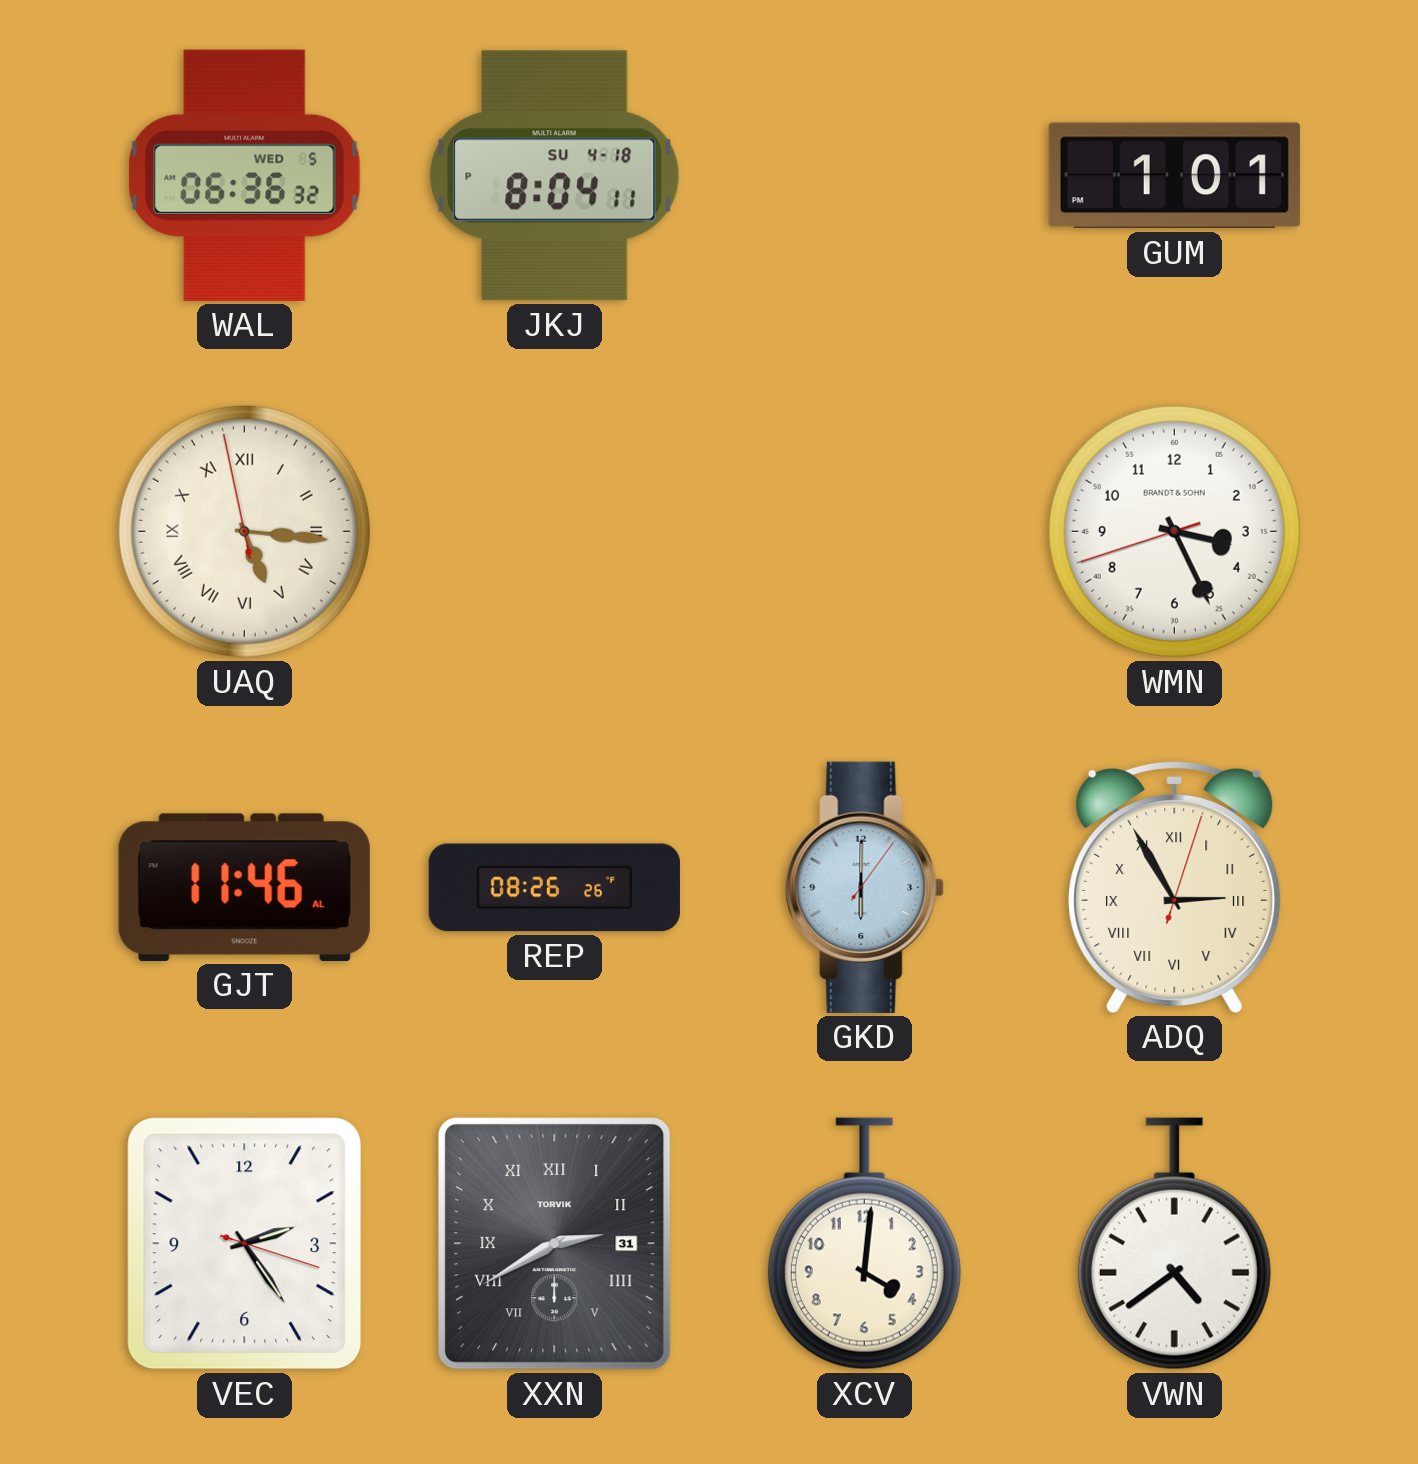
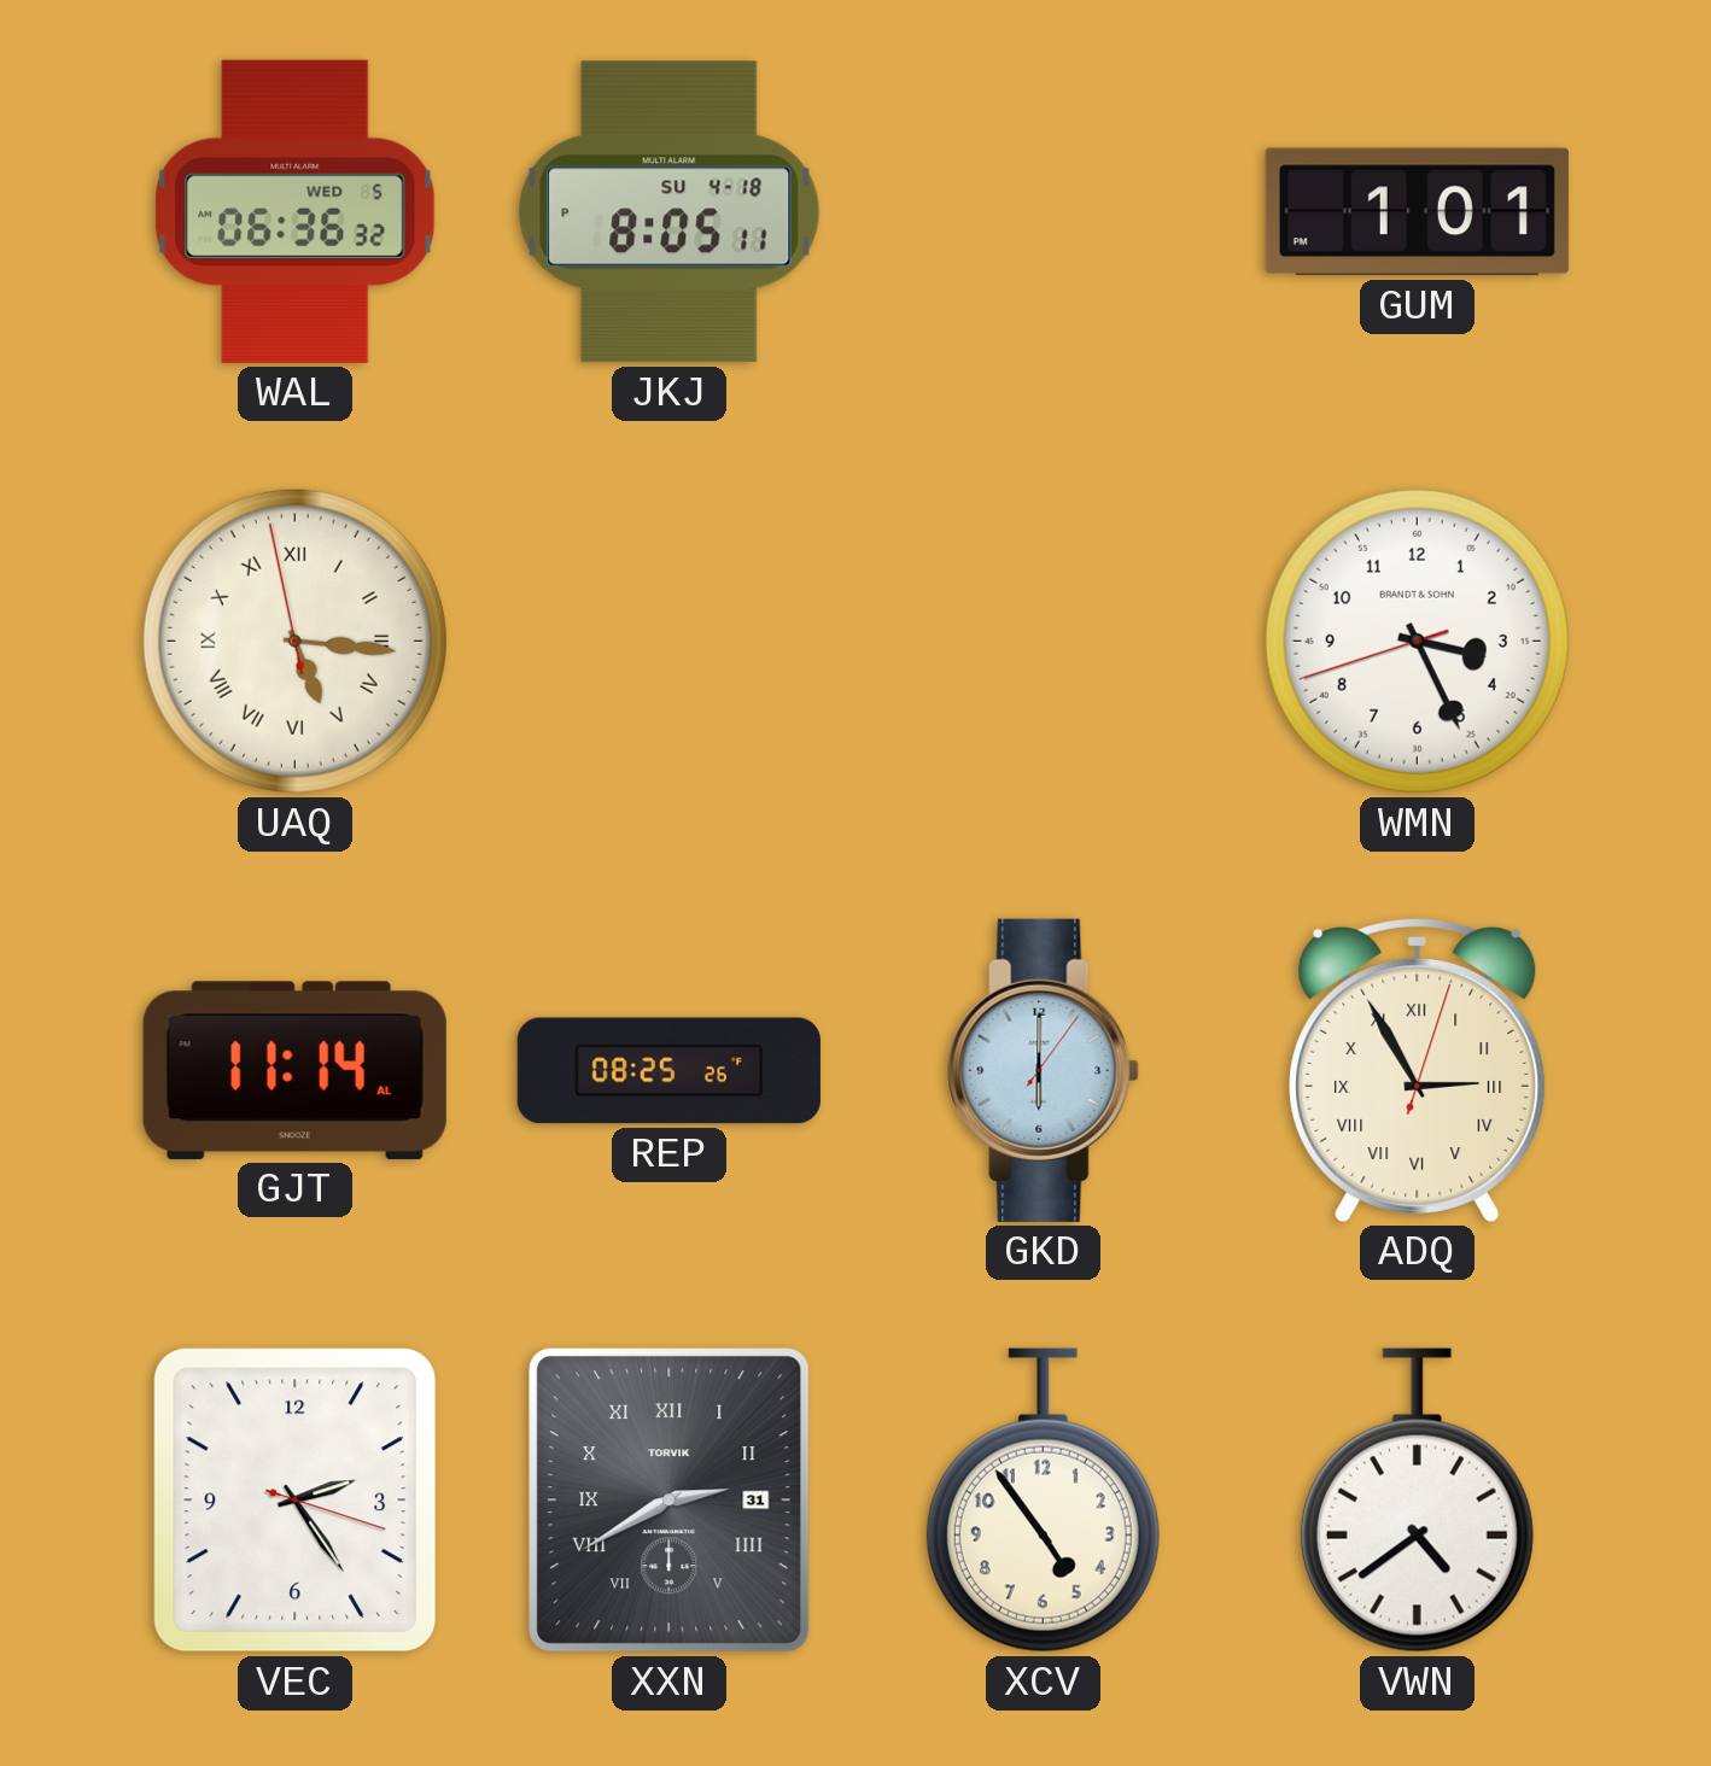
JKJ: 8:04 -> 8:05 (670, 212)
GJT: 11:46 -> 11:14 (294, 1070)
REP: 08:26 -> 08:25 (668, 1071)
XCV: 4:01 -> 4:54 (1043, 1501)
